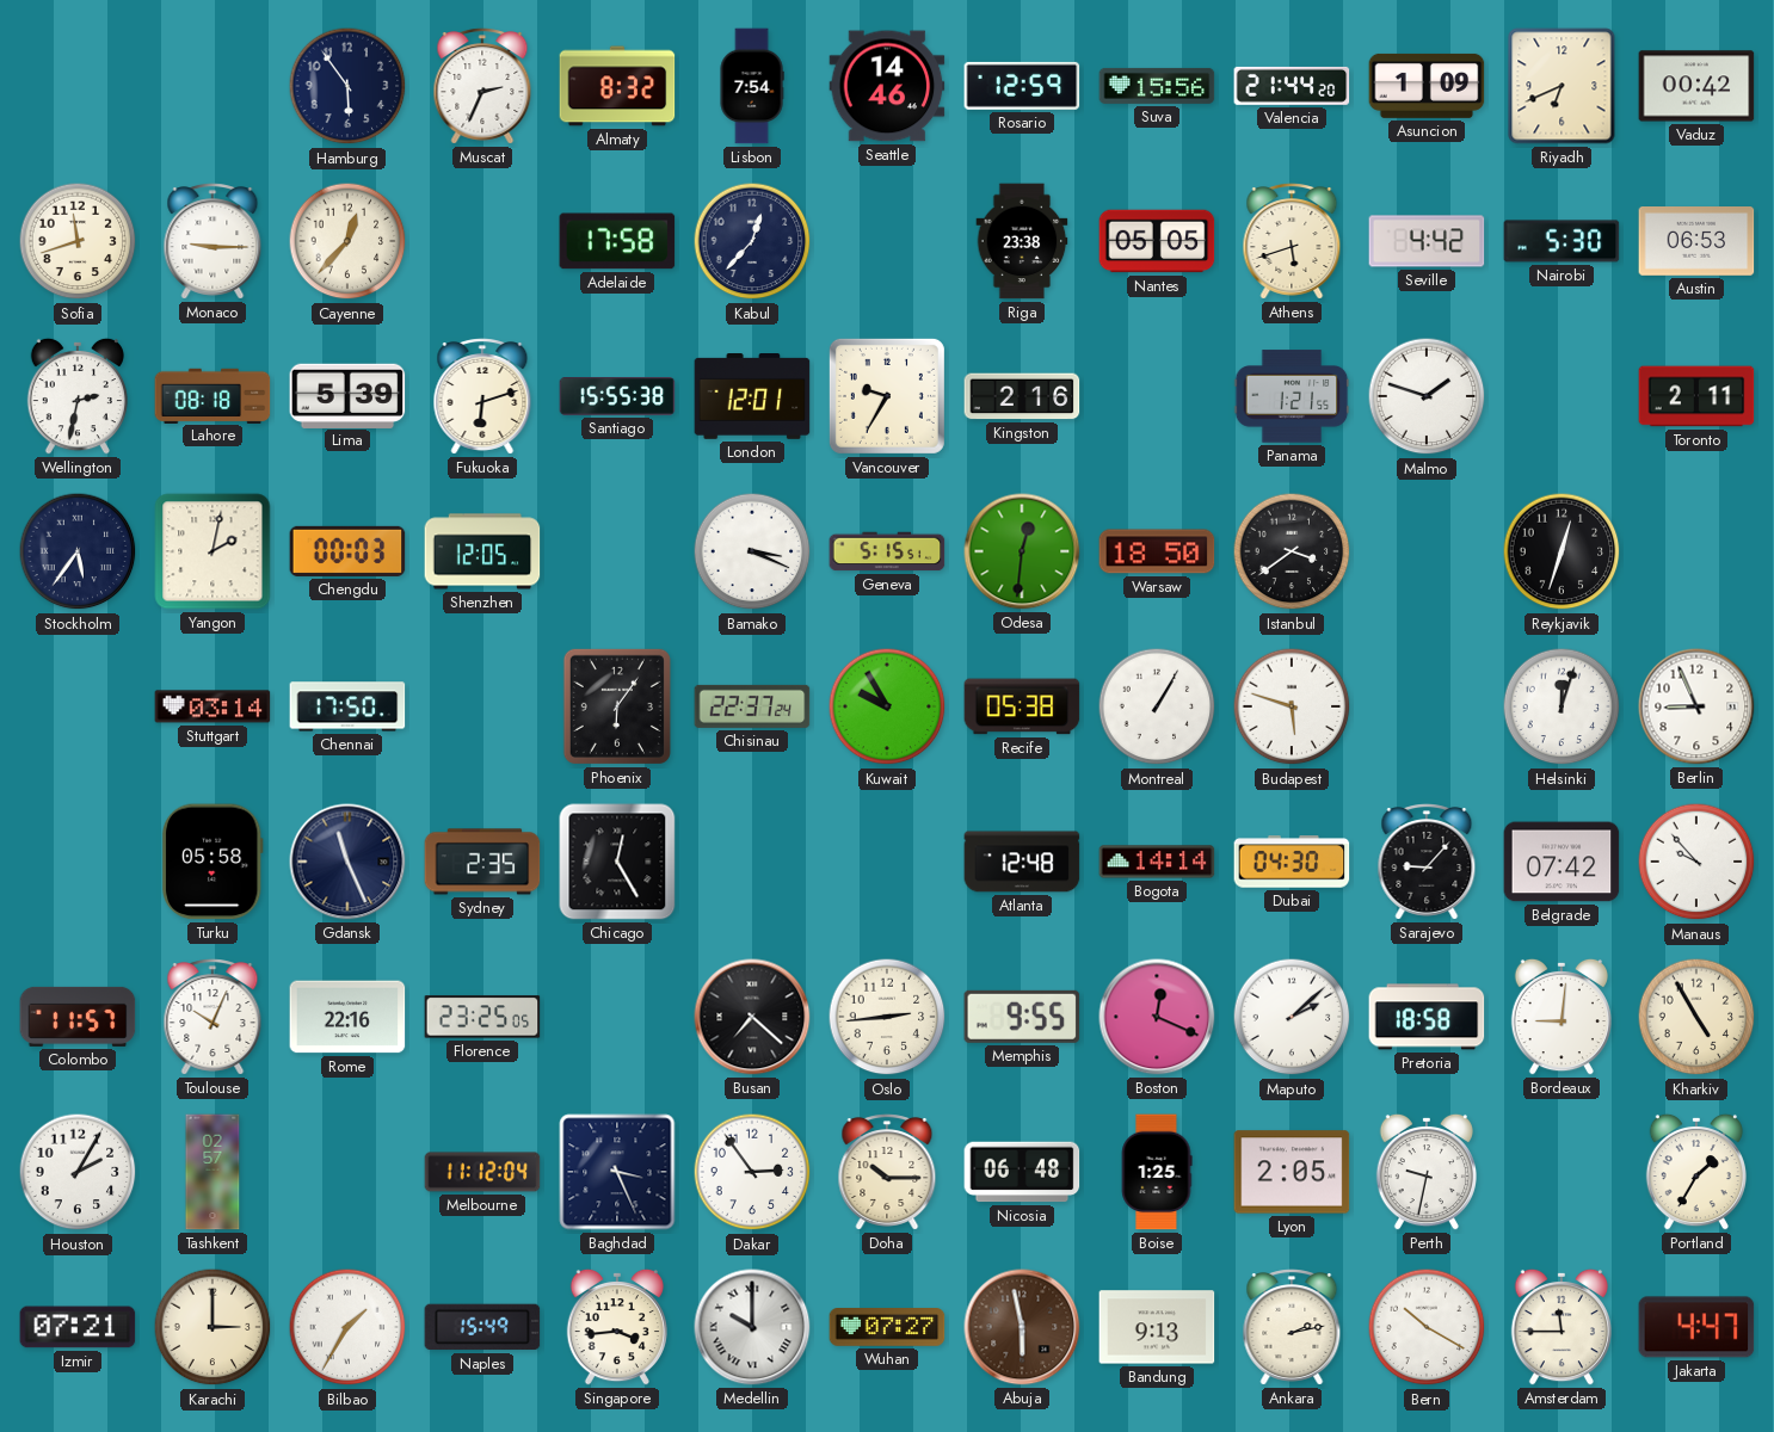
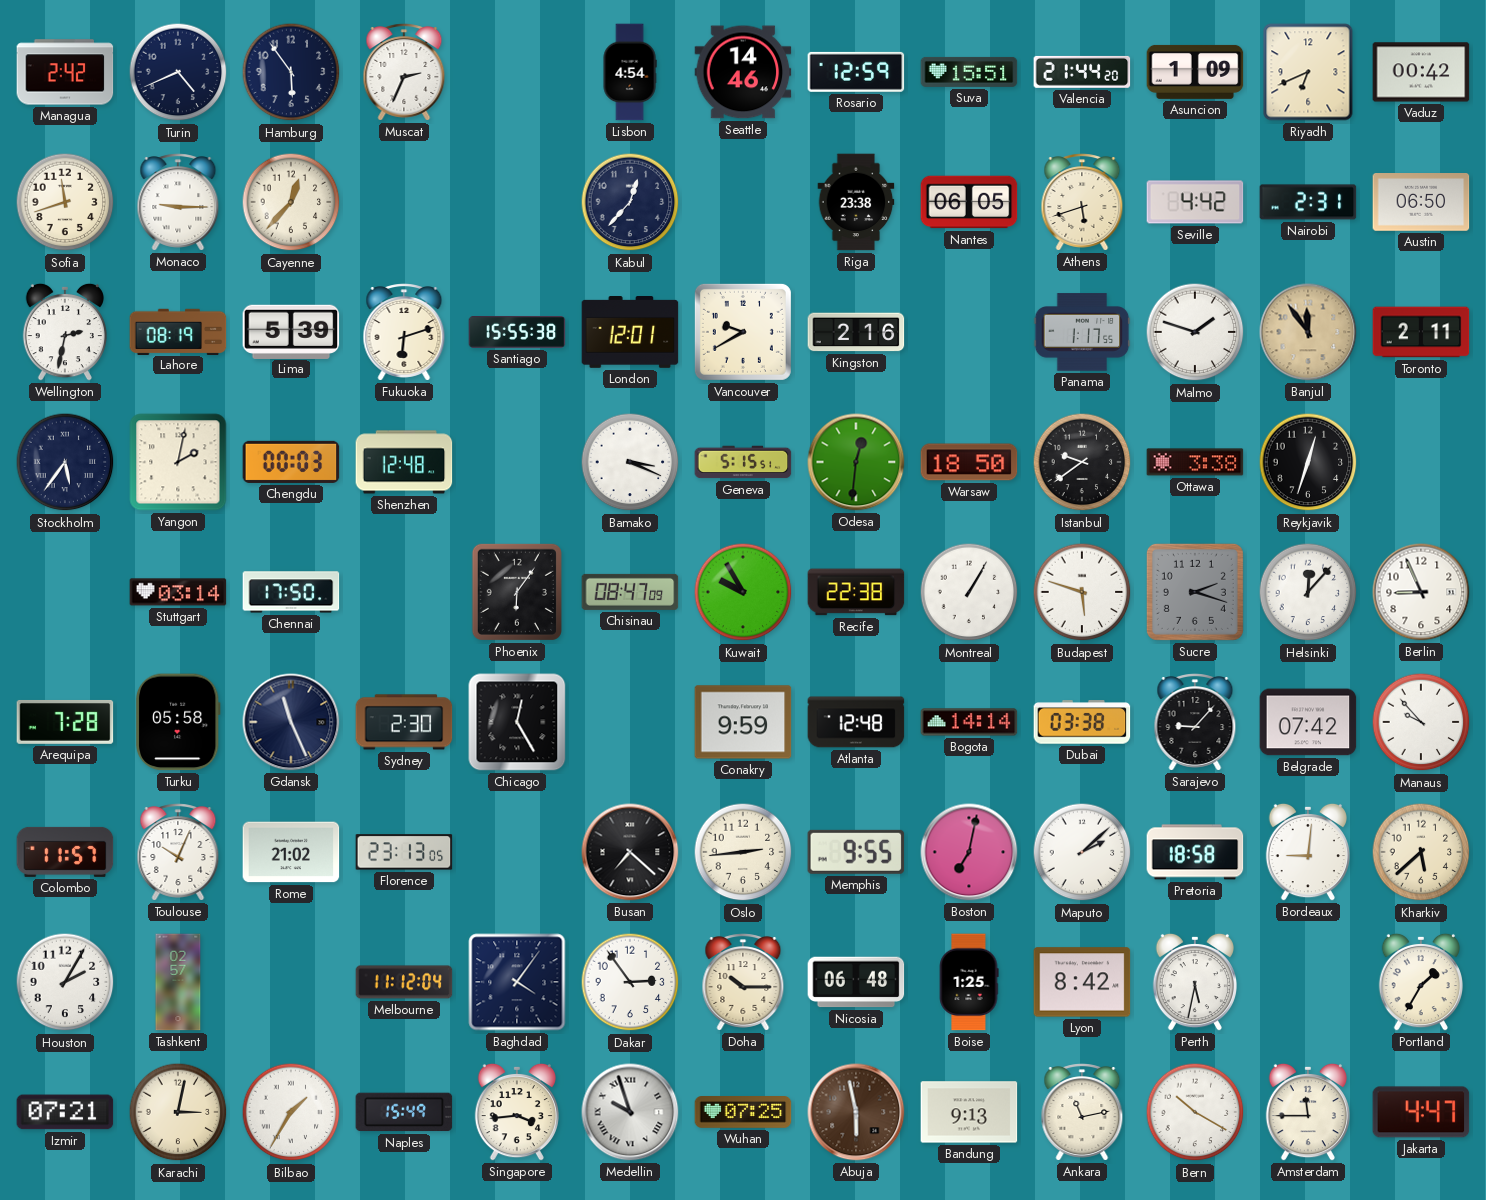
Managua: none -> 2:42 (65, 72)
Turin: none -> 4:41 (178, 72)
Almaty: 8:32 -> none (617, 86)
Lisbon: 7:54 -> 4:54 (630, 72)
Suva: 15:56 -> 15:51 (969, 72)
Adelaide: 17:58 -> none (617, 241)
Nantes: 05:05 -> 06:05 (969, 202)
Nairobi: 5:30 -> 2:31 (1308, 202)
Austin: 06:53 -> 06:50 (1421, 203)
Lahore: 08:18 -> 08:19 (178, 331)
Vancouver: 9:35 -> 9:40 (743, 332)
Panama: 1:21 -> 1:17 (1082, 332)
Banjul: none -> 11:54 (1308, 332)
Shenzhen: 12:05 -> 12:48 (404, 462)
Istanbul: 3:39 -> 9:39 (1082, 462)
Ottawa: none -> 3:38 (1195, 462)
Chisinau: 22:37 -> 08:47 (630, 592)
Recife: 05:38 -> 22:38 (856, 592)
Sucre: none -> 2:18 (1195, 592)
Helsinki: 12:03 -> 12:07 (1308, 592)
Arequipa: none -> 7:28 (65, 722)
Sydney: 2:35 -> 2:30 (404, 722)
Conakry: none -> 9:59 (743, 722)
Dubai: 04:30 -> 03:38 (1082, 722)
Rome: 22:16 -> 21:02 (291, 852)
Florence: 23:25 -> 23:13 (404, 852)
Boston: 12:19 -> 7:02 (969, 852)
Kharkiv: 4:55 -> 5:38 (1421, 852)
Baghdad: 3:26 -> 4:06 (517, 982)
Lyon: 2:05 -> 8:42 (1082, 982)
Perth: 9:32 -> 5:32 (1195, 982)
Karachi: 3:00 -> 3:02 (178, 1112)
Medellin: 10:00 -> 9:57 (630, 1112)
Wuhan: 07:27 -> 07:25 (743, 1113)
Ankara: 2:13 -> 11:13 (1082, 1112)
